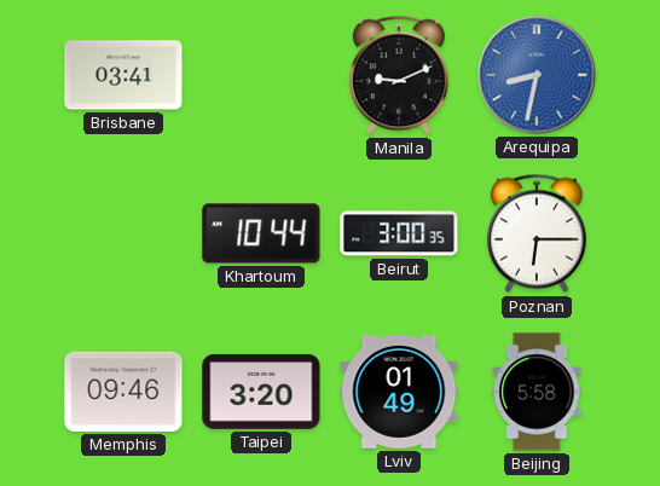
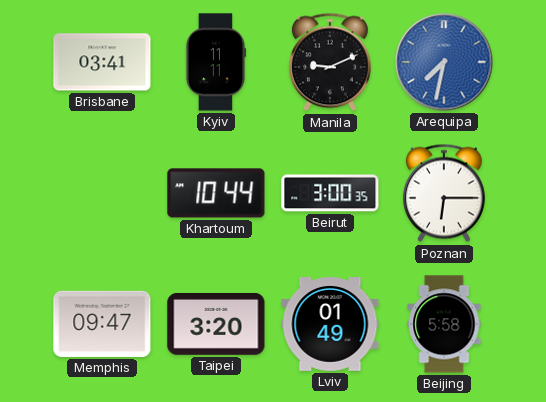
Kyiv: none -> 11:11 (216, 62)
Arequipa: 8:32 -> 7:32 (444, 62)
Memphis: 09:46 -> 09:47 (102, 324)
